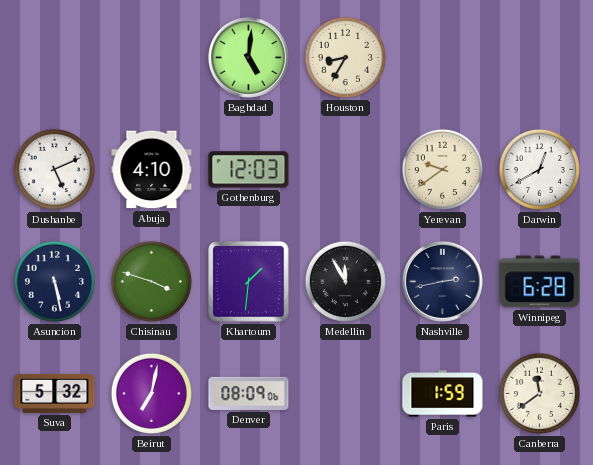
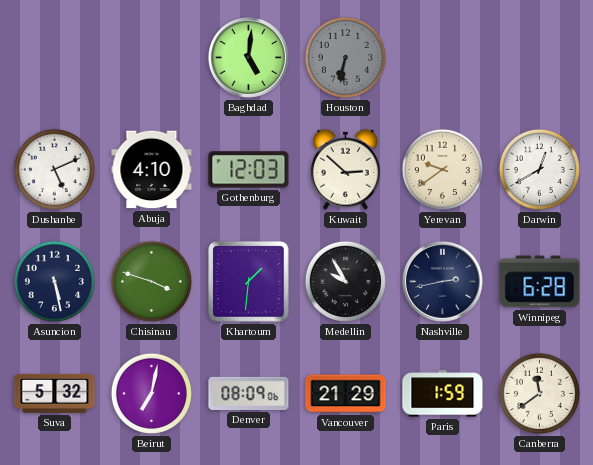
Houston: 8:35 -> 6:32 (345, 57)
Houston dial: cream -> grey (345, 57)
Kuwait: none -> 2:52 (345, 169)
Medellin: 11:55 -> 9:55 (345, 281)
Vancouver: none -> 21:29 (346, 394)
